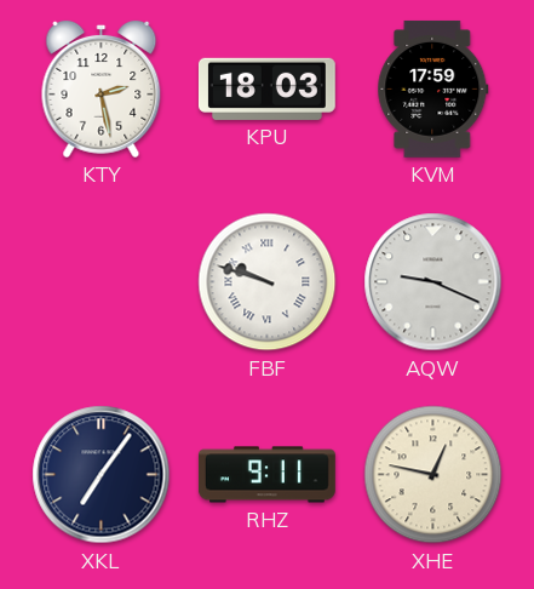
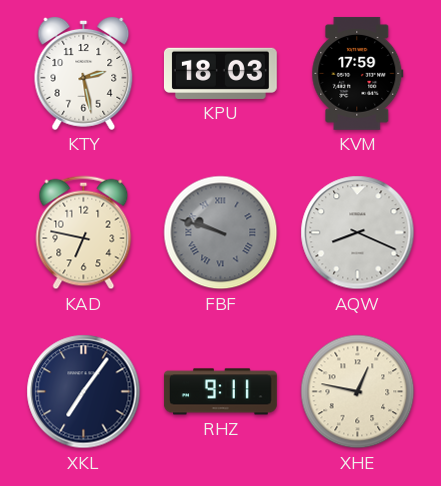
KAD: none -> 6:47 (84, 233)
FBF dial: white -> grey (221, 233)
AQW: 9:19 -> 8:19 (358, 233)
